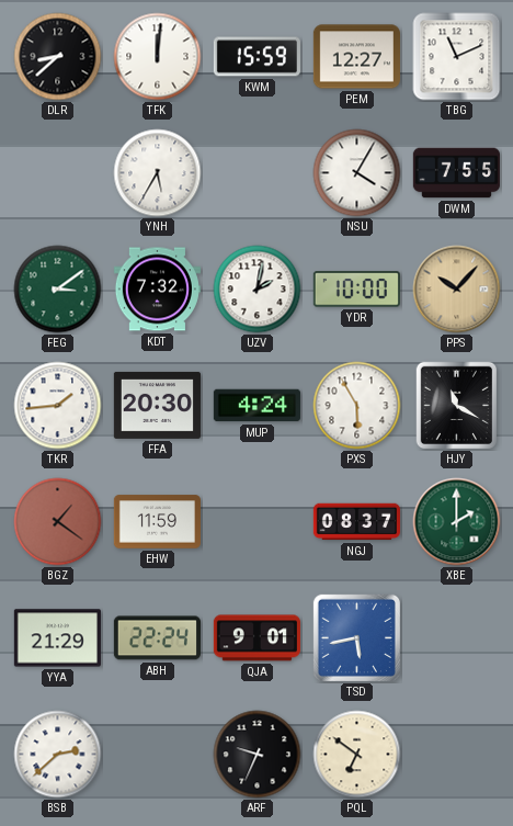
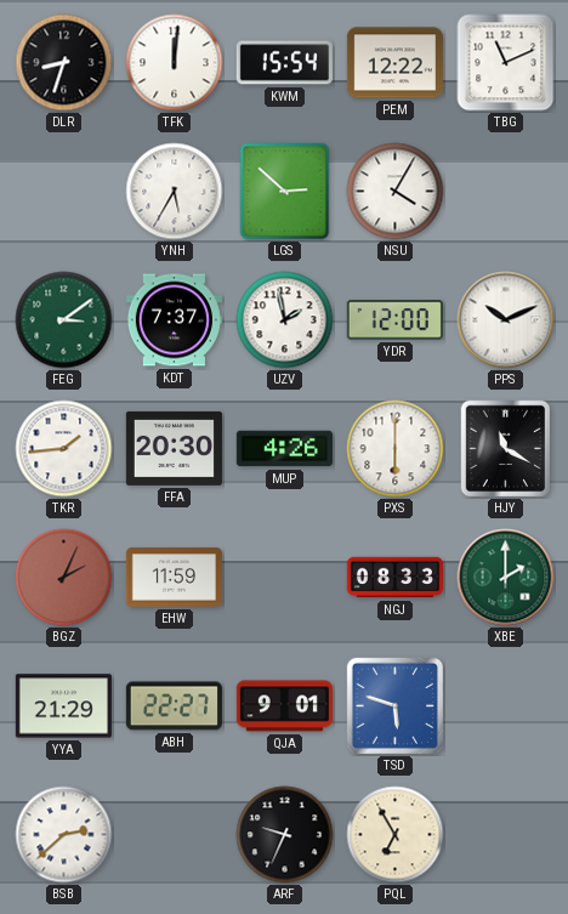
DLR: 8:38 -> 8:33 (64, 63)
KWM: 15:59 -> 15:54 (284, 63)
PEM: 12:27 -> 12:22 (394, 63)
LGS: none -> 2:52 (285, 192)
DWM: 7:55 -> none (456, 173)
KDT: 7:32 -> 7:37 (174, 320)
UZV: 2:02 -> 1:58 (285, 320)
YDR: 10:00 -> 12:00 (394, 320)
PPS: 10:07 -> 10:11 (506, 320)
PPS dial: champagne -> white (506, 320)
MUP: 4:24 -> 4:26 (284, 449)
PXS: 5:55 -> 6:00 (396, 449)
BGZ: 1:21 -> 2:04 (64, 578)
NGJ: 08:37 -> 08:33 (394, 578)
ABH: 22:24 -> 22:27 (174, 706)
TSD: 5:43 -> 5:48 (394, 705)
PQL: 6:51 -> 6:55 (396, 835)
